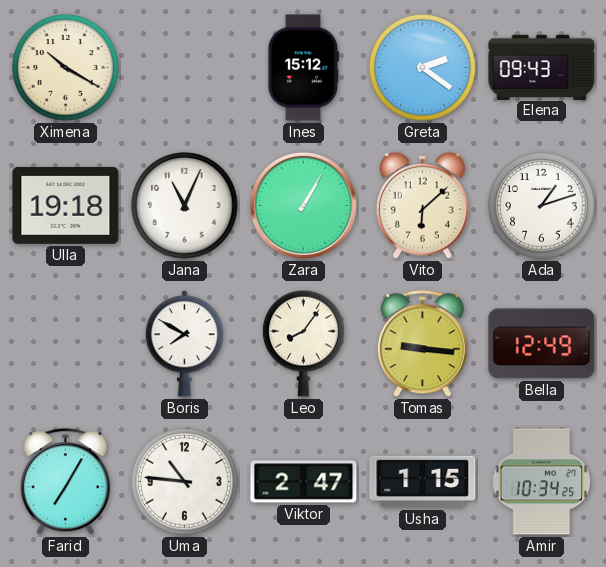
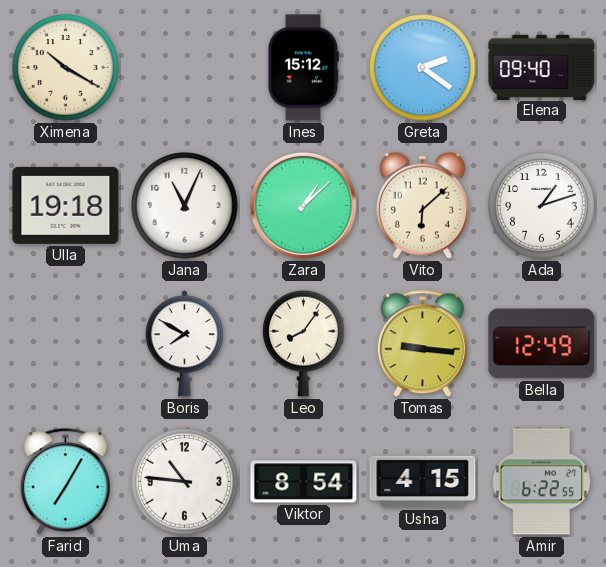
Elena: 09:43 -> 09:40 (542, 67)
Zara: 1:05 -> 1:08 (303, 205)
Viktor: 2:47 -> 8:54 (304, 482)
Usha: 1:15 -> 4:15 (423, 482)
Amir: 10:34 -> 6:22 (542, 482)
